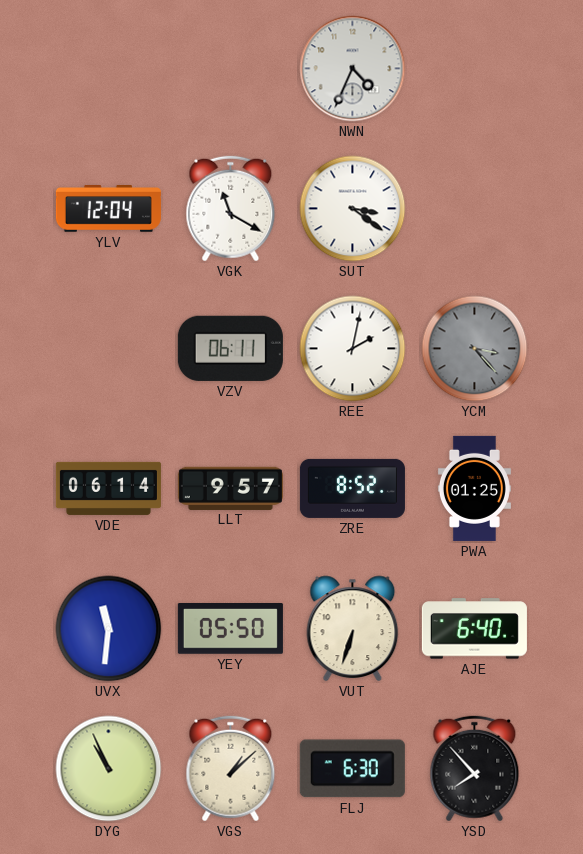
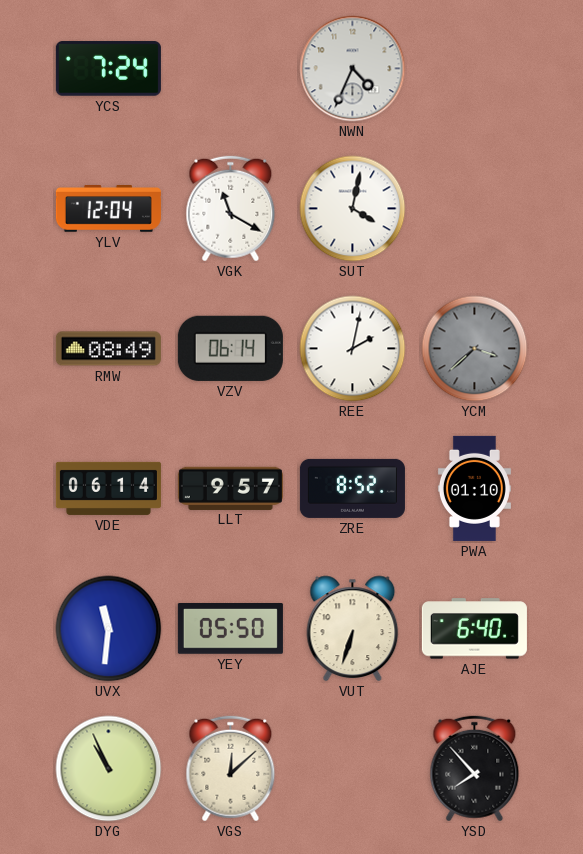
YCS: none -> 7:24 (108, 69)
SUT: 3:21 -> 4:02 (353, 209)
RMW: none -> 08:49 (108, 349)
VZV: 06:11 -> 06:14 (230, 348)
YCM: 3:23 -> 3:38 (475, 349)
PWA: 01:25 -> 01:10 (474, 488)
VGS: 1:08 -> 12:08 (231, 769)
FLJ: 6:30 -> none (352, 769)
